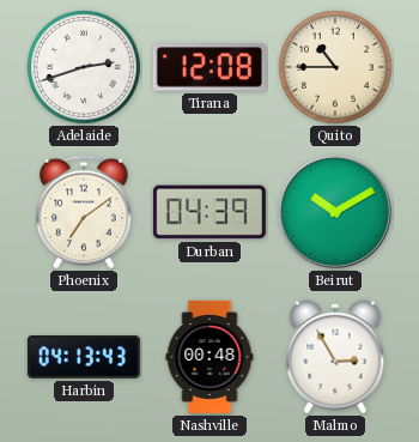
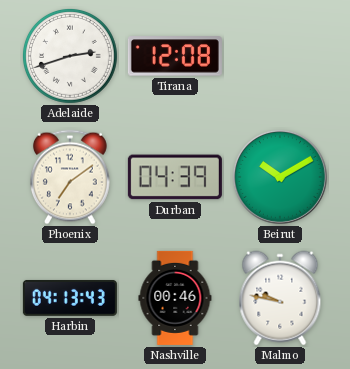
Quito: 10:45 -> none (335, 67)
Nashville: 00:48 -> 00:46 (175, 298)
Malmo: 2:55 -> 9:47 (280, 298)
